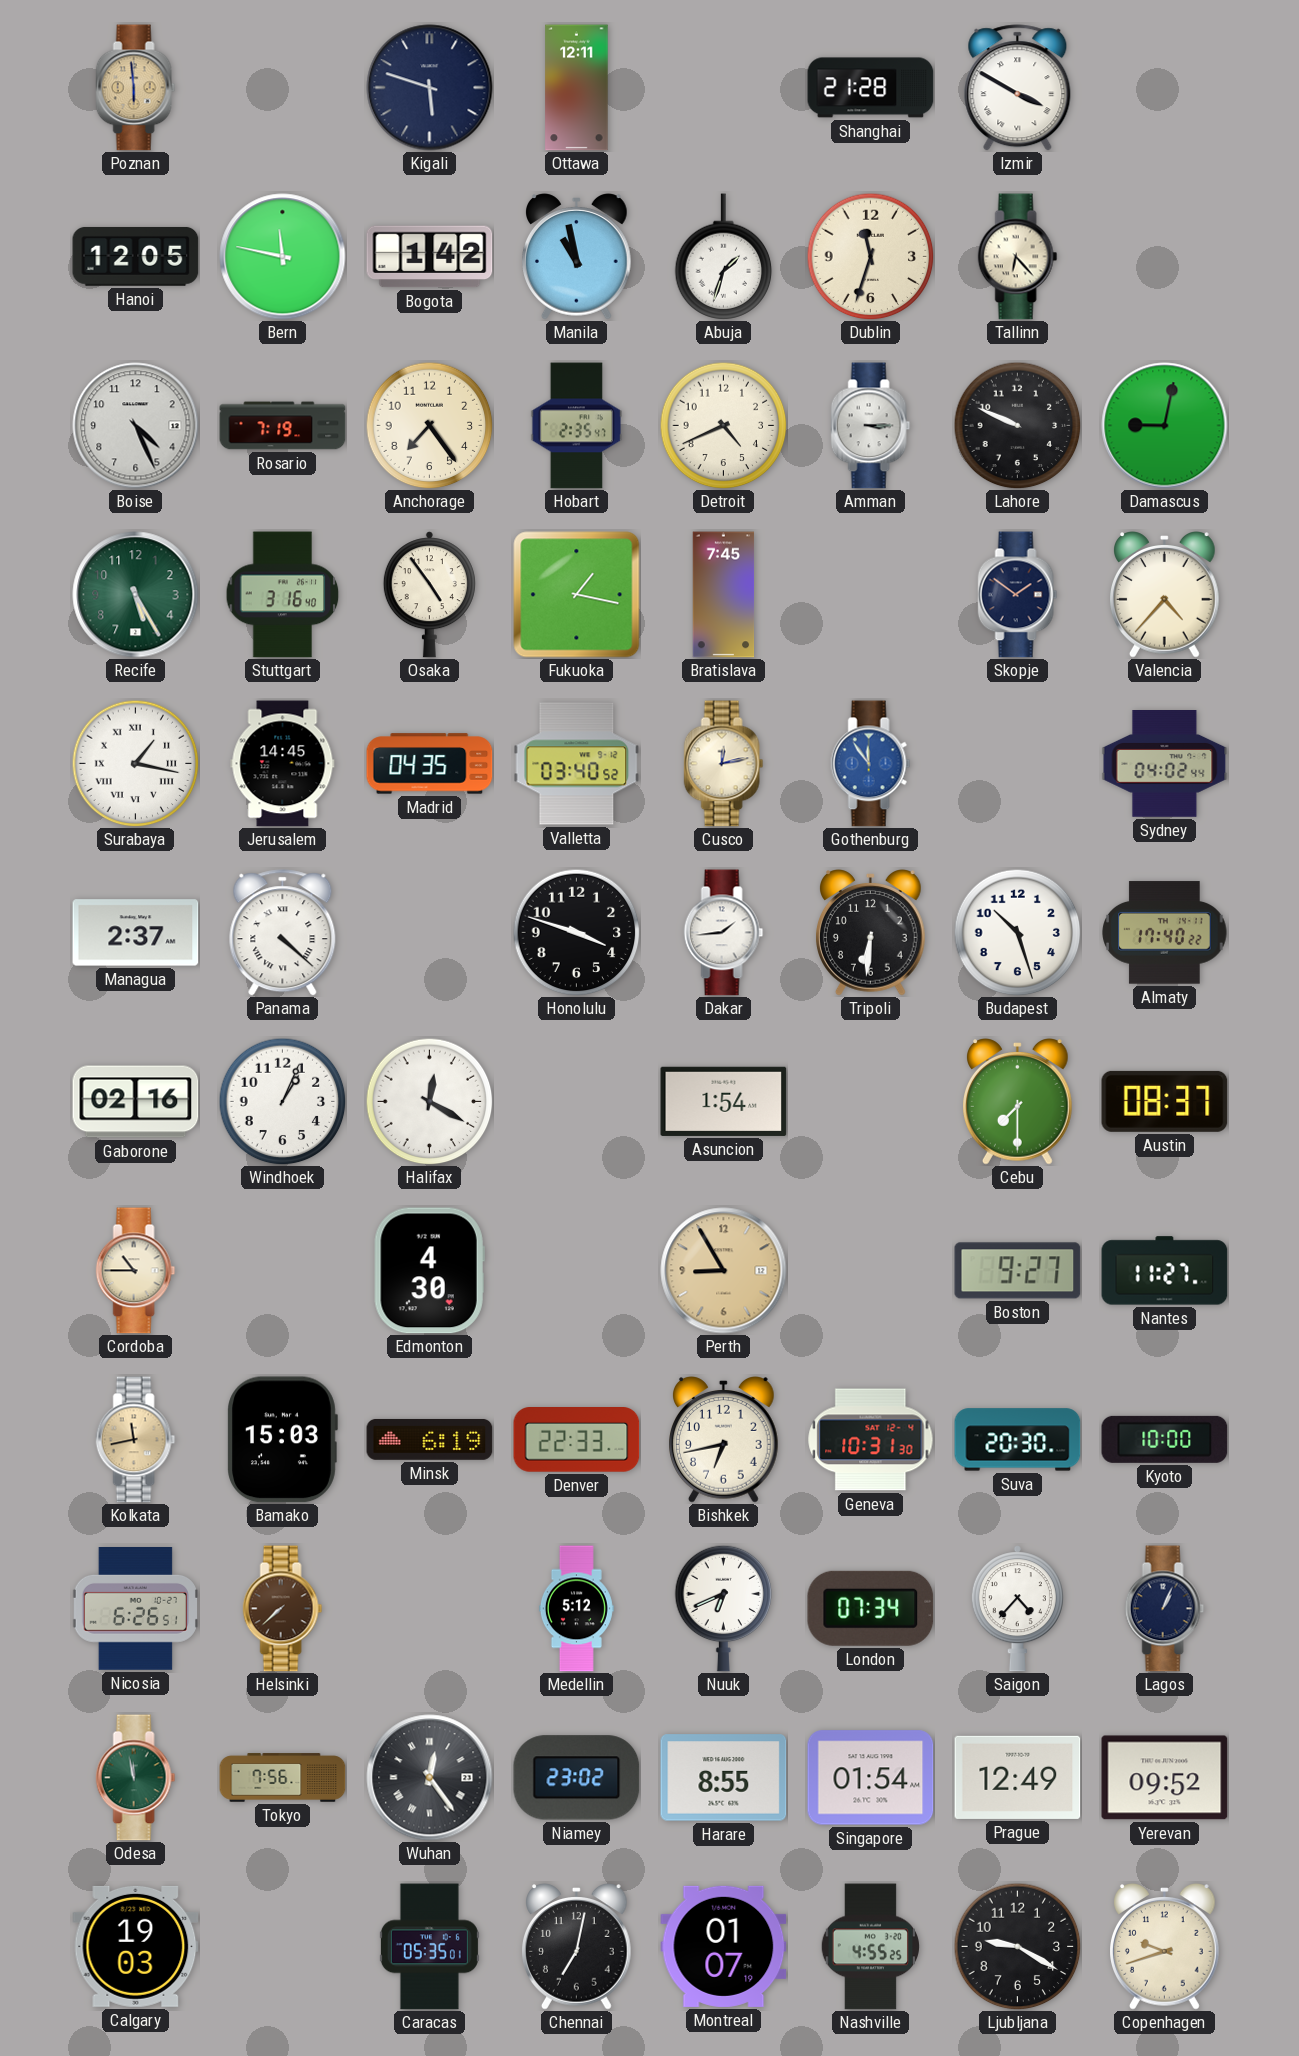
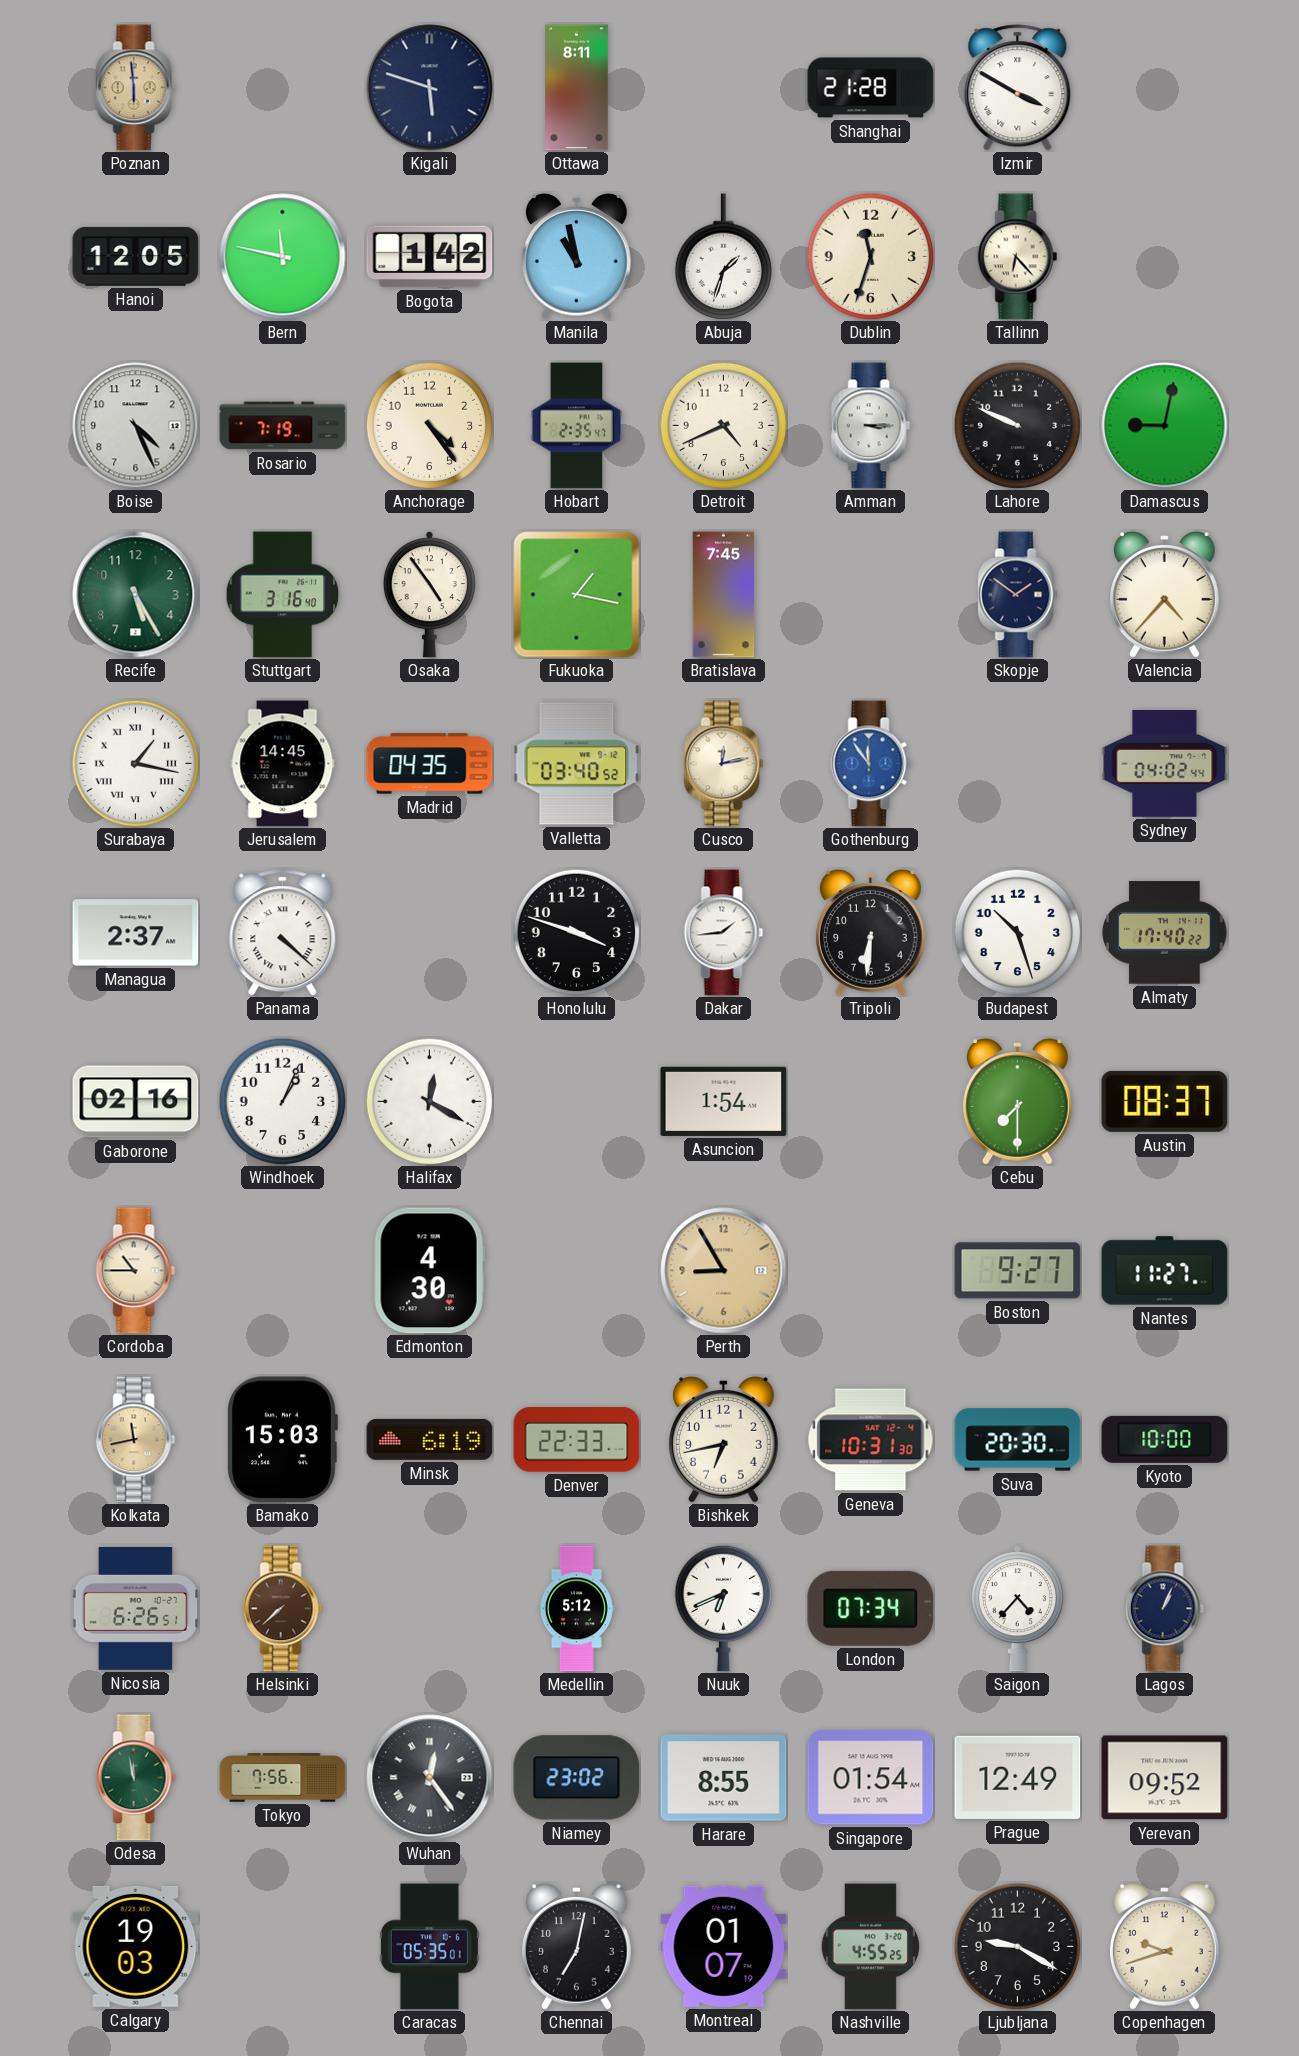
Ottawa: 12:11 -> 8:11 (577, 88)
Anchorage: 7:24 -> 4:24 (429, 425)
